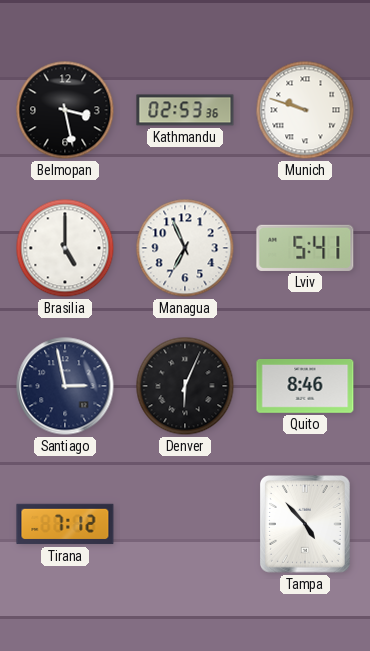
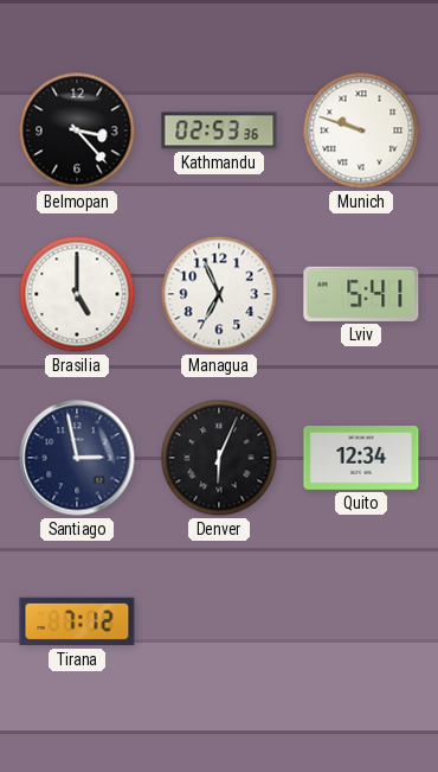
Belmopan: 3:28 -> 3:23 (77, 130)
Quito: 8:46 -> 12:34 (361, 459)
Tampa: 4:53 -> none (306, 525)
